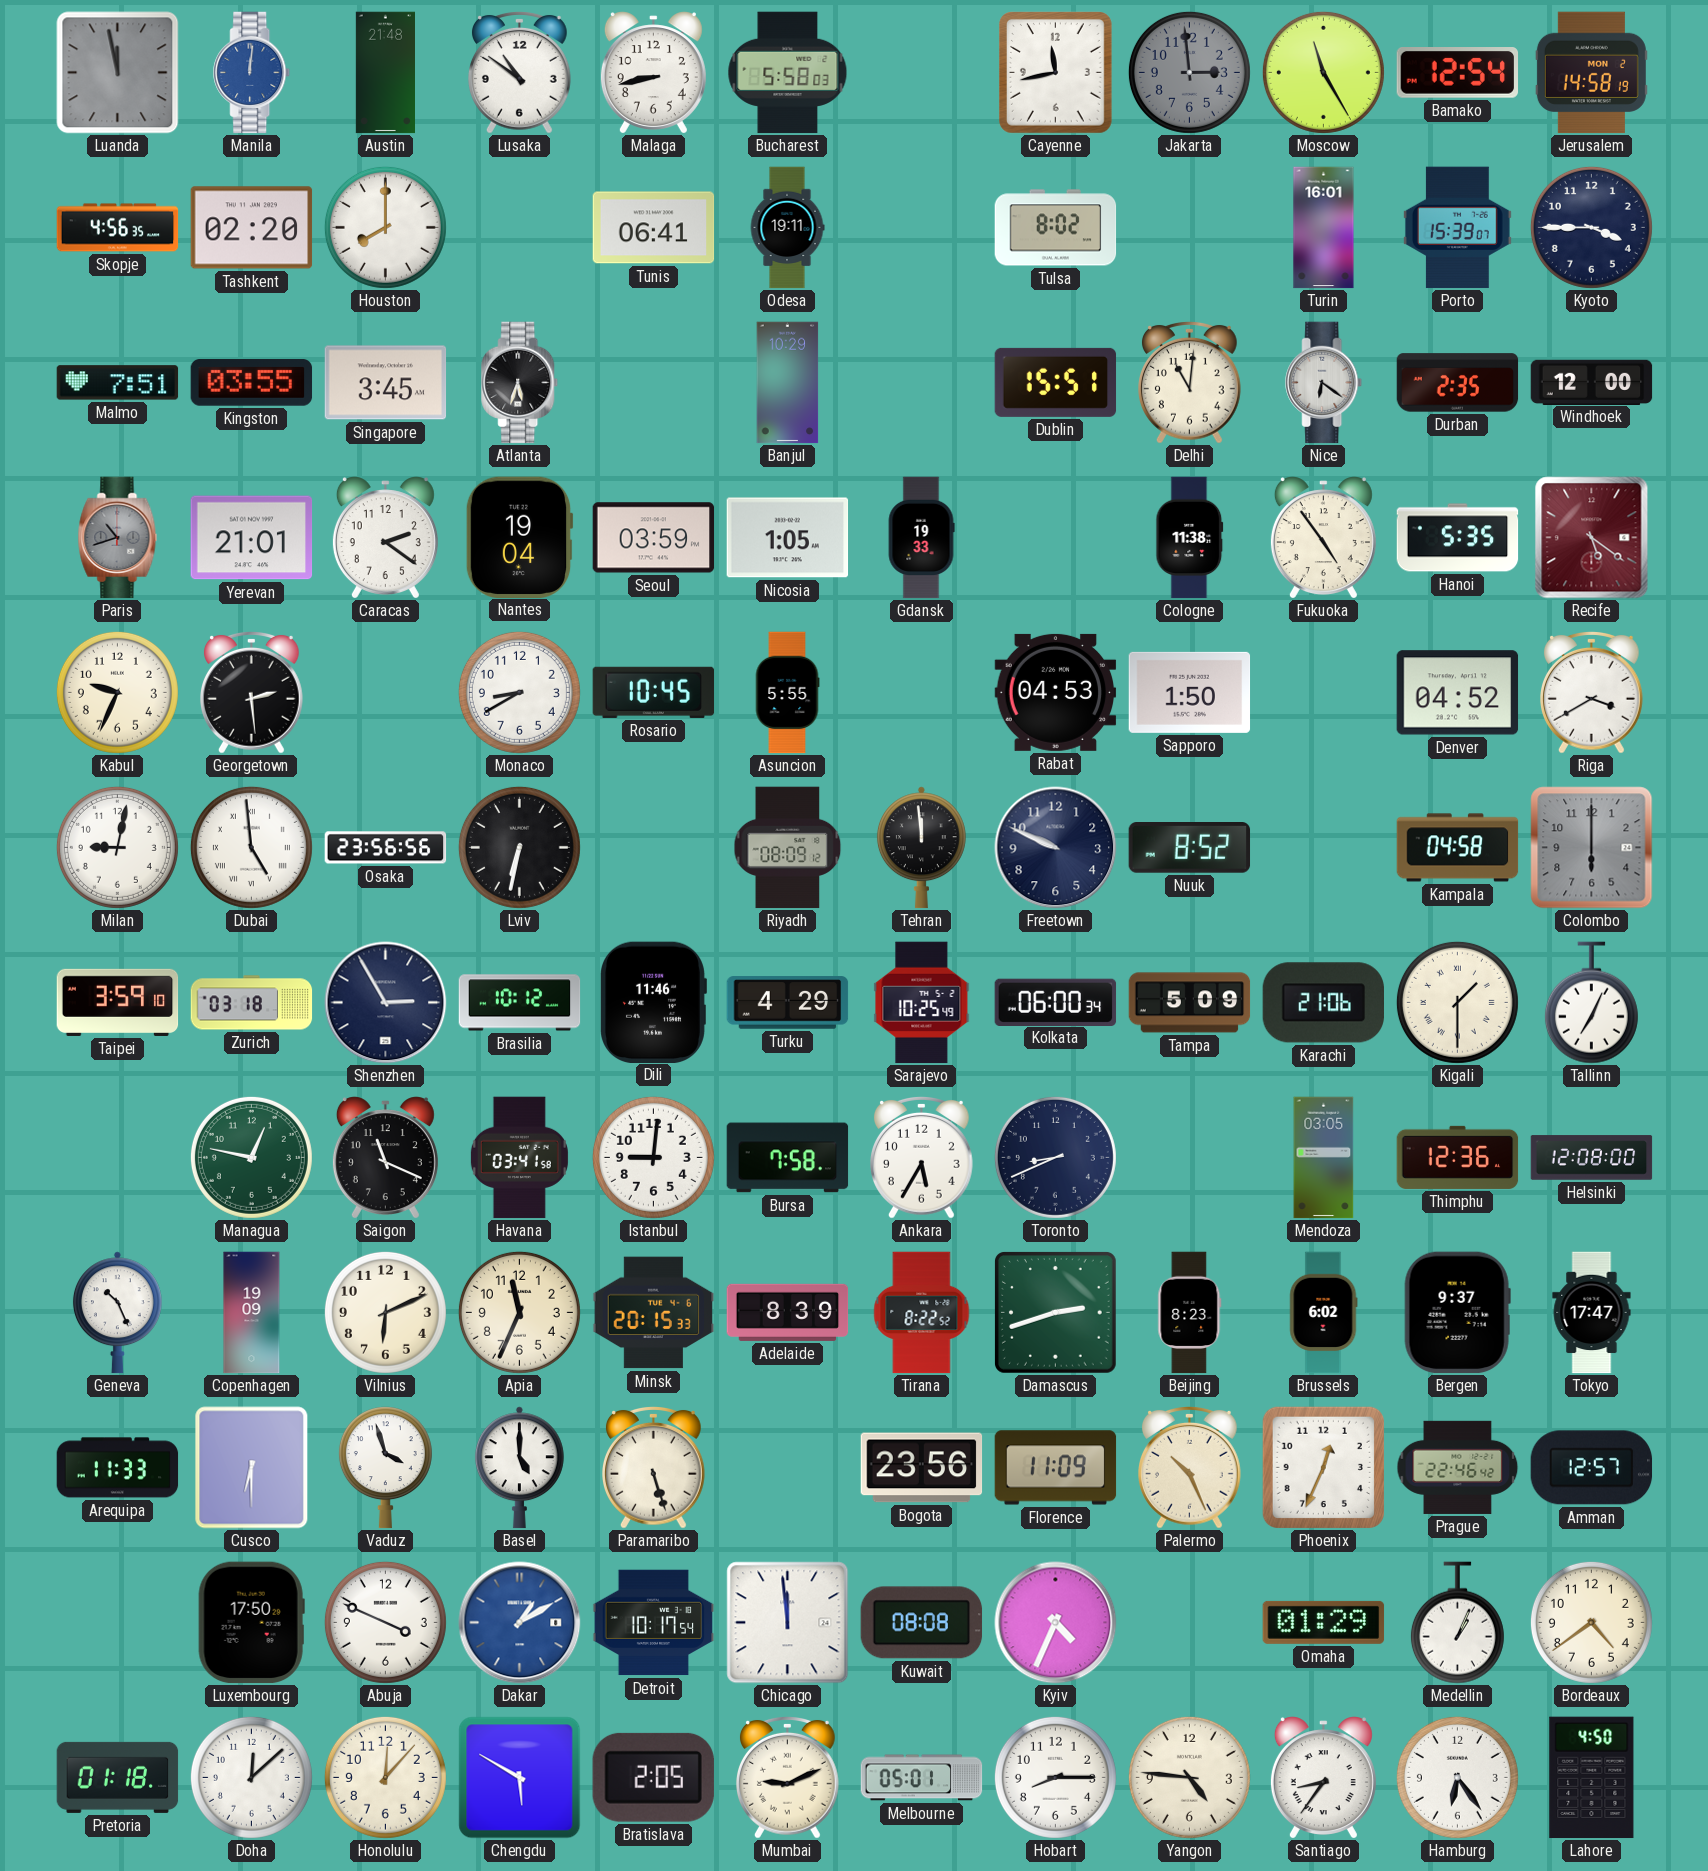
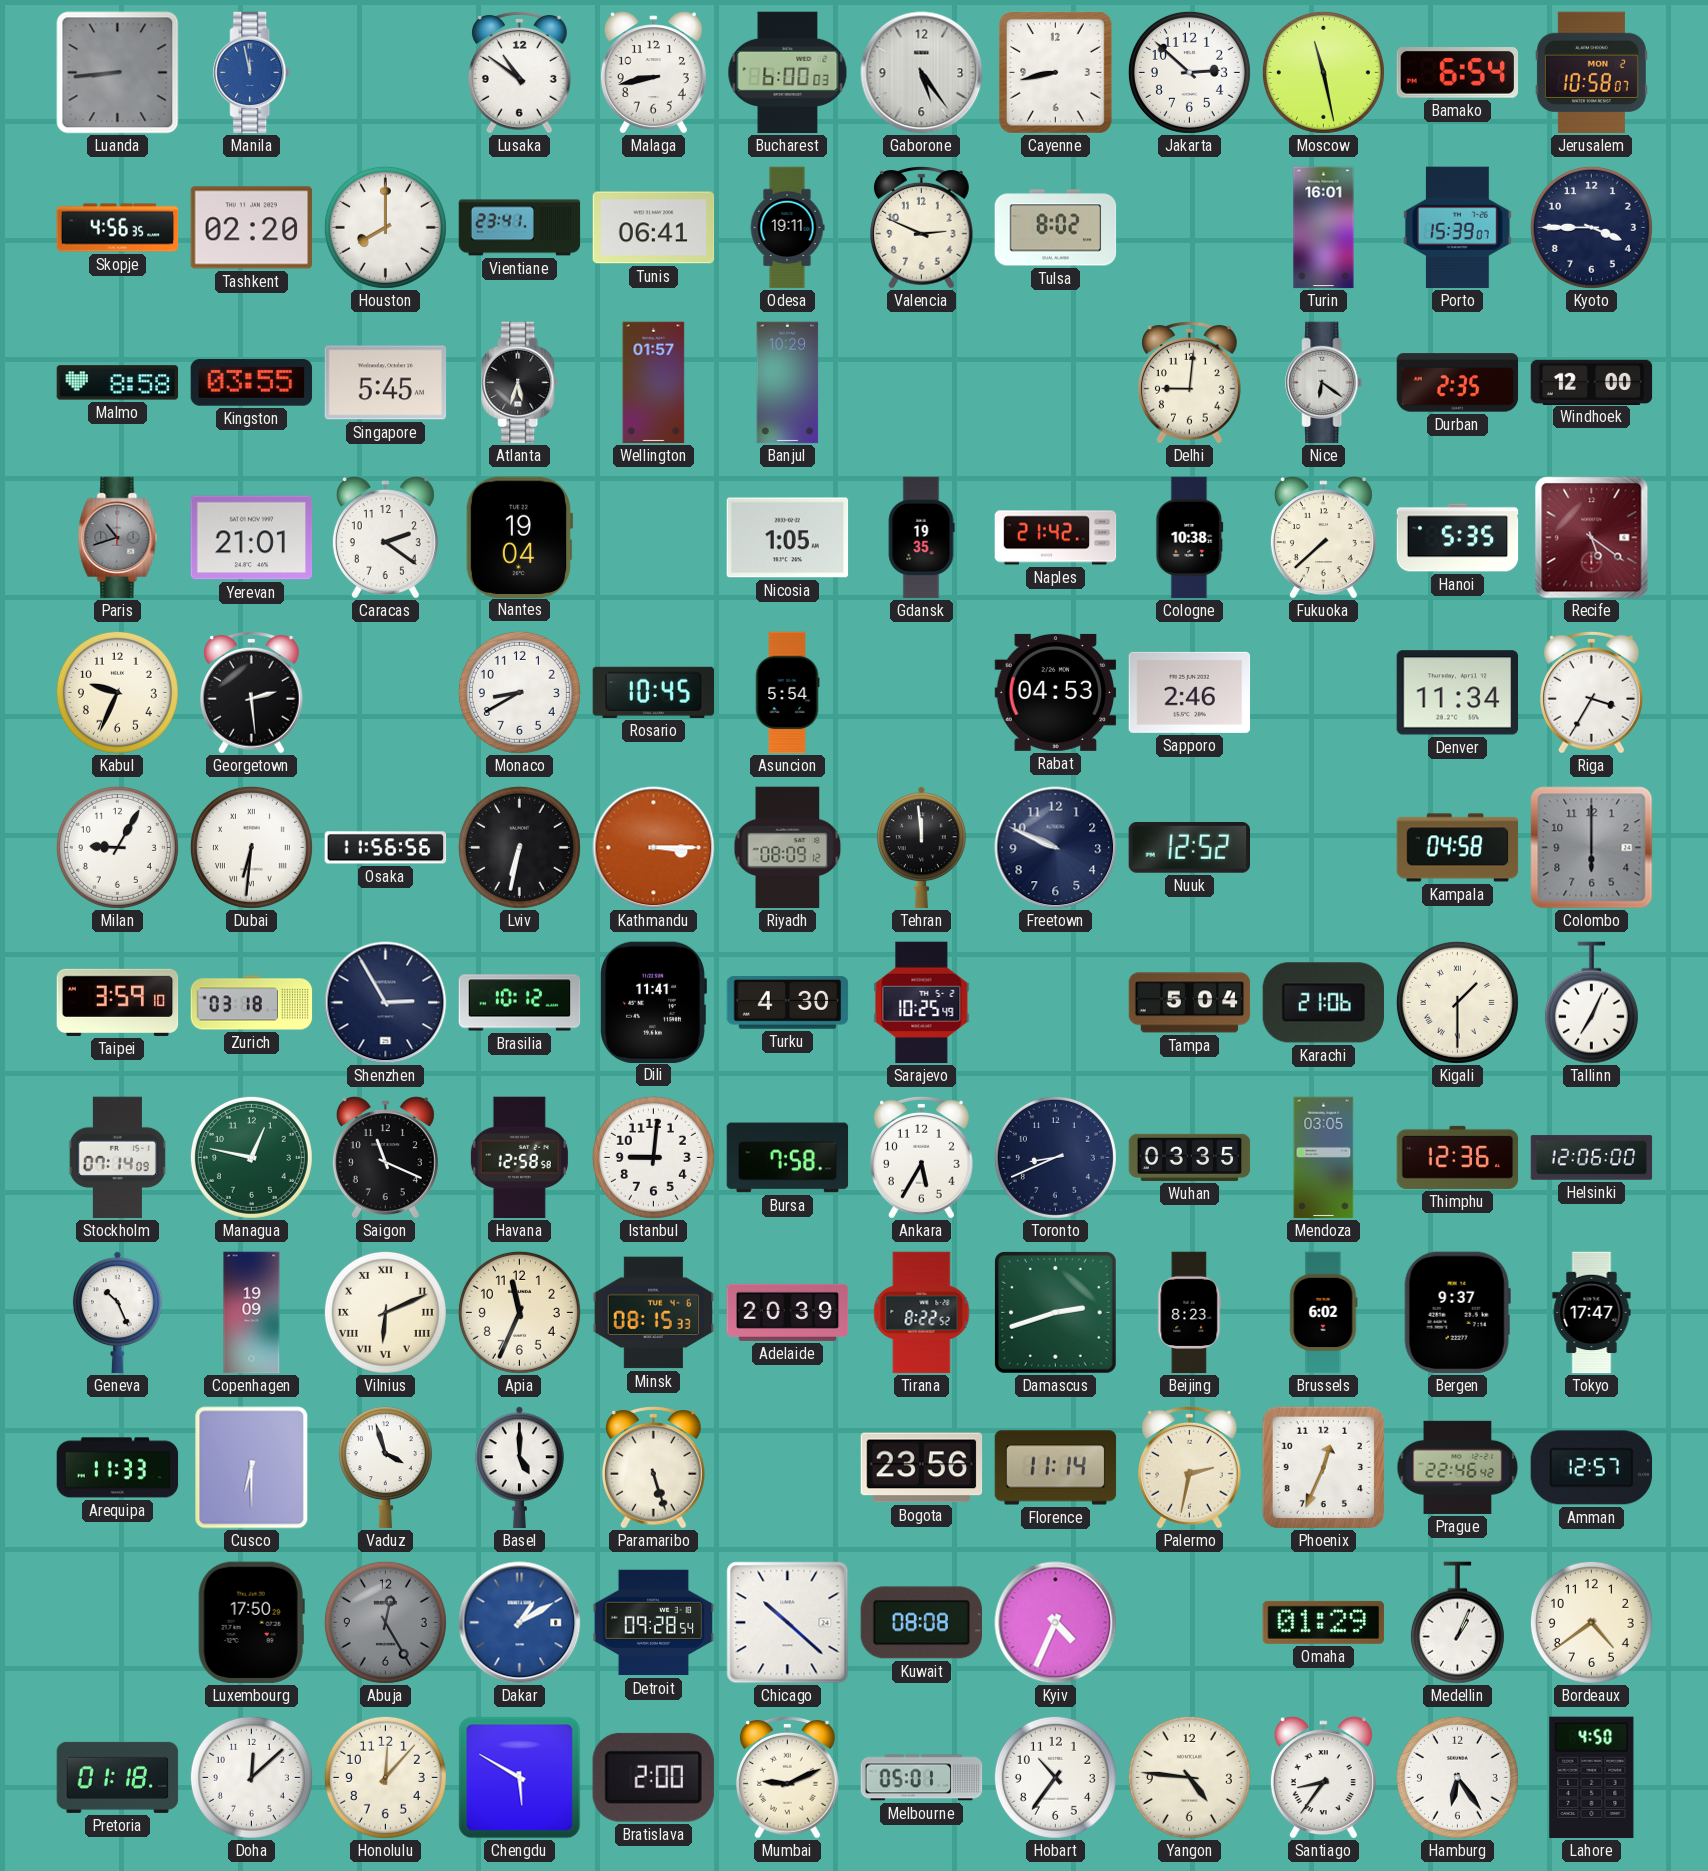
Luanda: 11:58 -> 8:44 (118, 73)
Manila: 12:01 -> 11:58 (252, 73)
Austin: 21:48 -> none (385, 73)
Bucharest: 5:58 -> 6:00 (788, 73)
Gaborone: none -> 5:24 (922, 73)
Cayenne: 11:43 -> 8:43 (1056, 73)
Jakarta: 2:59 -> 2:52 (1189, 72)
Jakarta dial: grey -> white (1189, 72)
Moscow: 11:25 -> 11:28 (1323, 72)
Bamako: 12:54 -> 6:54 (1458, 73)
Jerusalem: 14:58 -> 10:58 (1591, 73)
Vientiane: none -> 23:41 (520, 228)
Valencia: none -> 2:49 (922, 228)
Malmo: 7:51 -> 8:58 (118, 383)
Singapore: 3:45 -> 5:45 (386, 383)
Wellington: none -> 01:57 (654, 383)
Dublin: 15:51 -> none (1056, 382)
Delhi: 11:01 -> 9:01 (1190, 383)
Seoul: 03:59 -> none (654, 538)
Gdansk: 19:33 -> 19:35 (921, 538)
Naples: none -> 21:42 (1056, 538)
Cologne: 11:38 -> 10:38 (1190, 538)
Fukuoka: 4:54 -> 7:38 (1323, 537)
Asuncion: 5:55 -> 5:54 (787, 693)
Sapporo: 1:50 -> 2:46 (1190, 692)
Denver: 04:52 -> 11:34 (1458, 693)
Riga: 3:40 -> 3:35 (1592, 693)
Milan: 9:02 -> 9:05 (117, 847)
Dubai: 4:59 -> 6:31 (251, 847)
Osaka: 23:56 -> 11:56 (386, 848)
Kathmandu: none -> 3:15 (654, 848)
Nuuk: 8:52 -> 12:52 (1190, 848)
Dili: 11:46 -> 11:41 (654, 1002)
Turku: 4:29 -> 4:30 (788, 1003)
Kolkata: 06:00 -> none (1056, 1002)
Tampa: 5:09 -> 5:04 (1190, 1003)
Stockholm: none -> 07:14 (117, 1158)
Havana: 03:41 -> 12:58 (519, 1158)
Wuhan: none -> 03:35 (1190, 1157)
Helsinki: 12:08 -> 12:06 (1592, 1158)
Vilnius numerals: Arabic -> Roman (385, 1312)
Minsk: 20:15 -> 08:15 (654, 1313)
Adelaide: 8:39 -> 20:39 (788, 1312)
Florence: 11:09 -> 11:14 (1056, 1468)
Palermo: 10:26 -> 2:32 (1190, 1468)
Abuja: 3:49 -> 12:25 (385, 1622)
Abuja dial: white -> grey (385, 1622)
Detroit: 10:17 -> 09:28 (654, 1623)
Chicago: 11:59 -> 10:22 (788, 1623)
Bratislava: 2:05 -> 2:00 (653, 1777)
Hobart: 8:15 -> 10:36 (1055, 1777)
